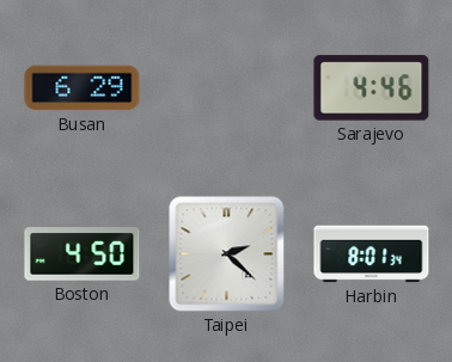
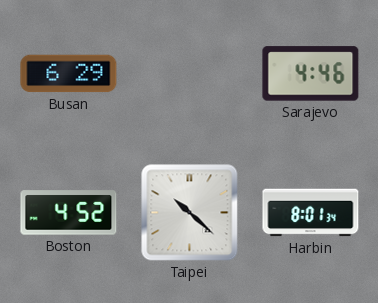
Boston: 4:50 -> 4:52 (69, 213)
Taipei: 2:22 -> 10:22 (190, 213)
